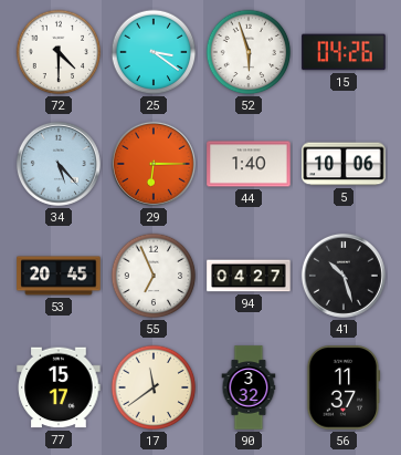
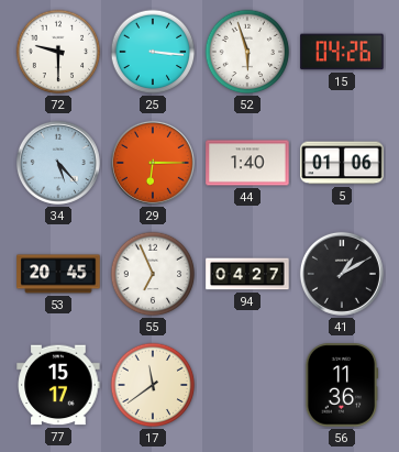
72: 4:30 -> 9:30 (58, 52)
25: 3:21 -> 3:16 (153, 52)
5: 10:06 -> 01:06 (342, 163)
41: 10:27 -> 1:10 (342, 274)
90: 3:32 -> none (249, 387)
56: 11:37 -> 11:36 (342, 385)
